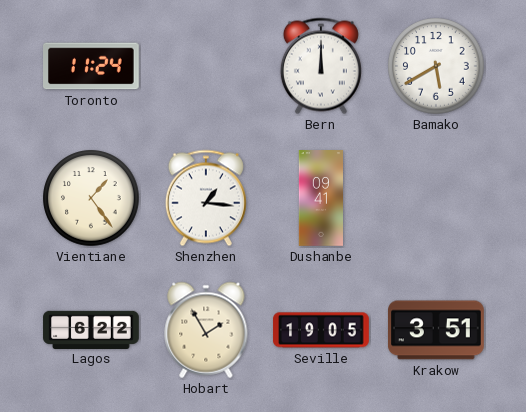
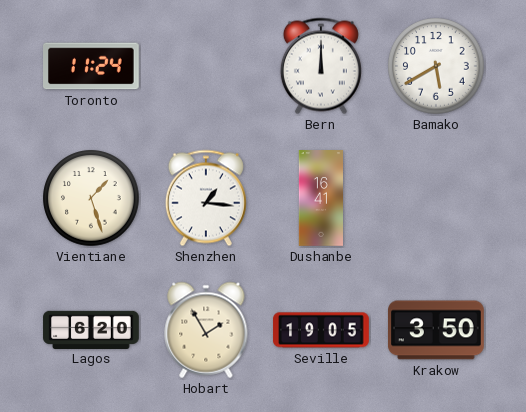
Vientiane: 1:24 -> 1:27 (91, 198)
Dushanbe: 09:41 -> 16:41 (320, 198)
Lagos: 6:22 -> 6:20 (91, 329)
Krakow: 3:51 -> 3:50 (437, 330)
